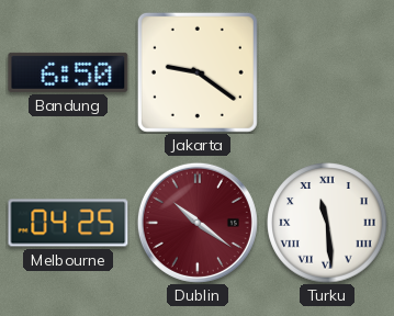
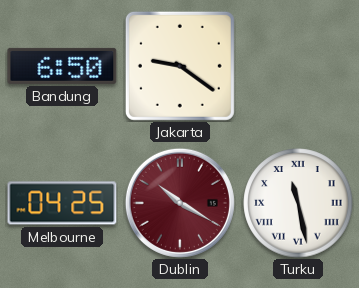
Dublin: 10:21 -> 10:20 (180, 203)
Turku: 11:29 -> 11:28 (298, 203)
